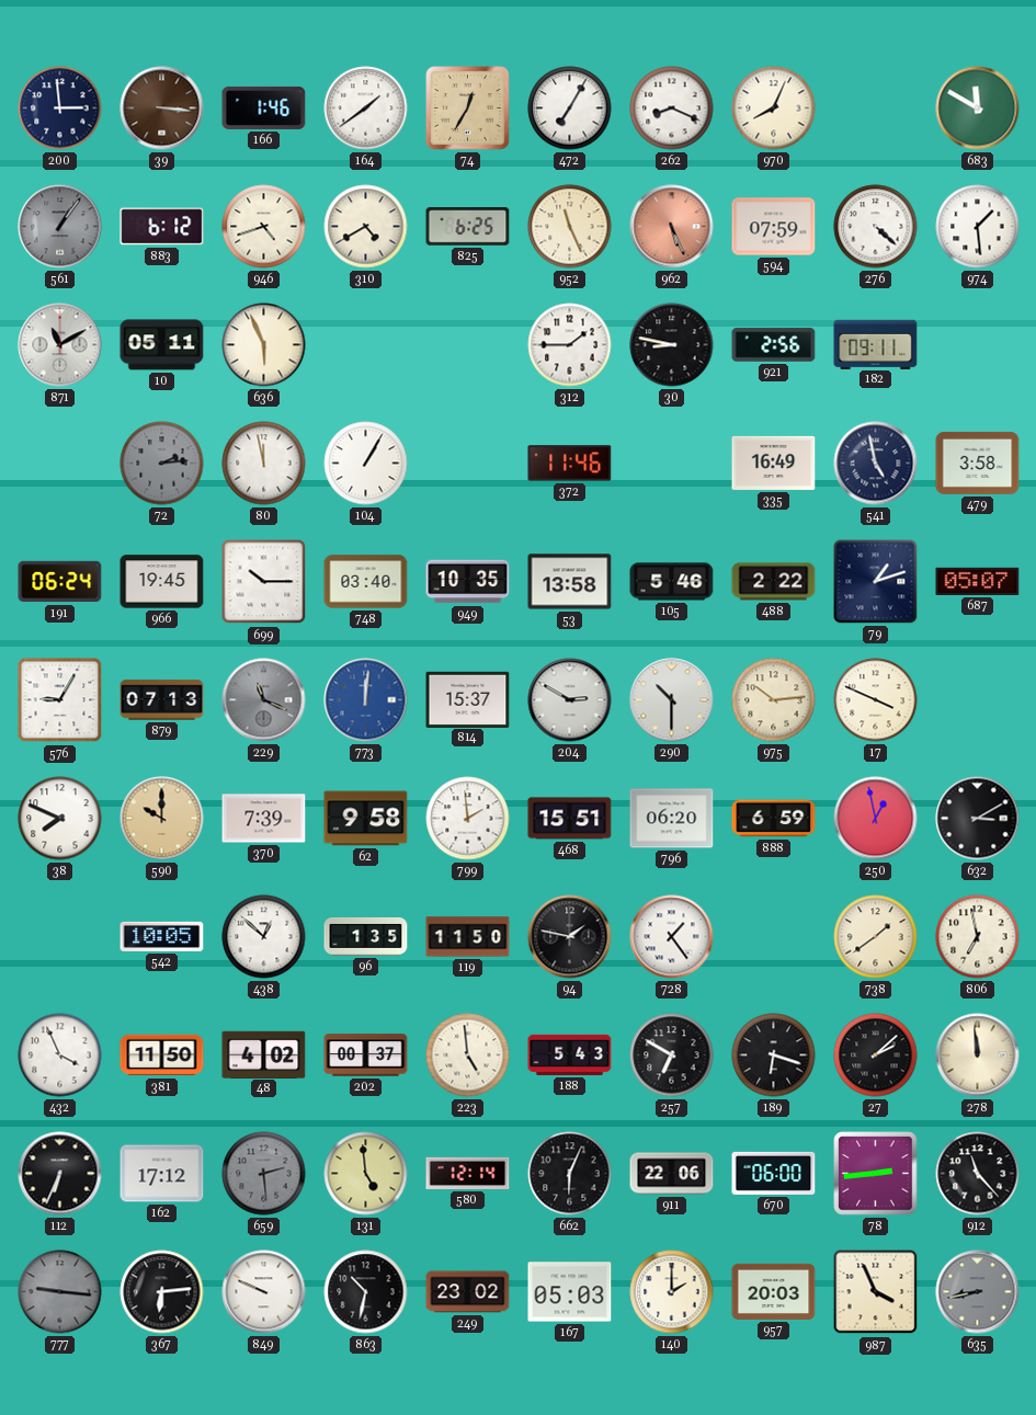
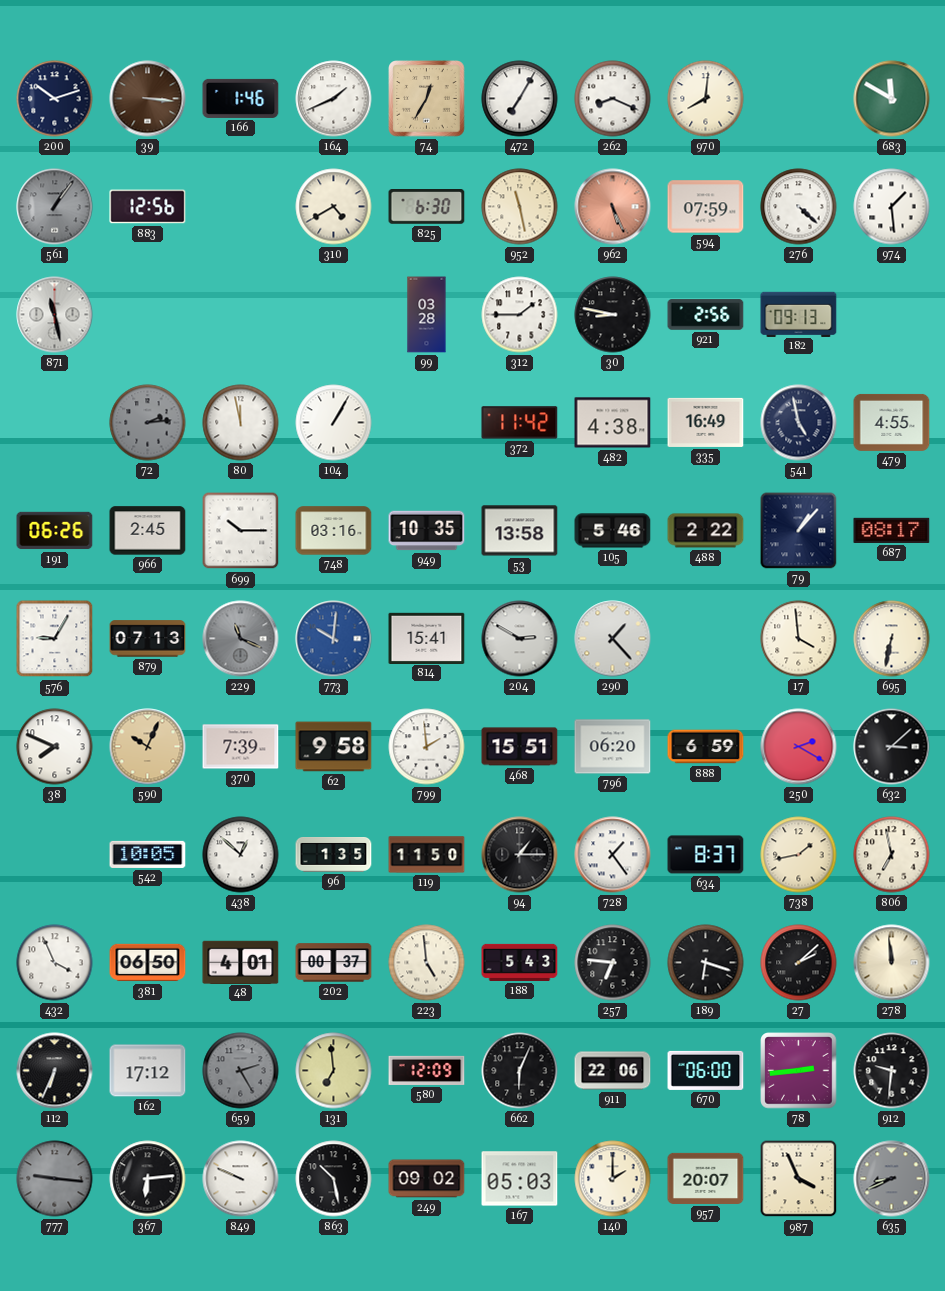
200: 2:59 -> 10:12 (55, 99)
164: 1:39 -> 1:41 (334, 99)
970: 8:04 -> 8:01 (706, 99)
883: 6:12 -> 12:56 (148, 207)
946: 4:42 -> none (264, 227)
825: 6:25 -> 6:30 (427, 207)
952: 11:26 -> 11:28 (520, 207)
871: 11:10 -> 11:28 (55, 315)
10: 05:11 -> none (162, 345)
636: 5:56 -> none (264, 345)
99: none -> 03:28 (427, 315)
182: 09:11 -> 09:13 (799, 314)
372: 11:46 -> 11:42 (520, 423)
482: none -> 4:38 (613, 423)
479: 3:58 -> 4:55 (892, 422)
191: 06:24 -> 06:26 (55, 531)
966: 19:45 -> 2:45 (148, 531)
748: 03:40 -> 03:16 (334, 531)
79: 1:12 -> 1:07 (799, 531)
687: 05:07 -> 08:17 (892, 530)
773: 12:01 -> 10:01 (334, 639)
814: 15:37 -> 15:41 (427, 638)
290: 10:30 -> 1:23 (613, 639)
975: 10:14 -> none (774, 700)
17: 3:49 -> 3:59 (799, 639)
695: none -> 6:32 (892, 639)
590: 10:00 -> 10:04 (148, 747)
250: 12:58 -> 2:20 (799, 747)
632: 3:10 -> 3:08 (892, 747)
94: 1:47 -> 1:15 (520, 855)
634: none -> 8:37 (706, 855)
738: 1:39 -> 1:43 (799, 855)
381: 11:50 -> 06:50 (148, 963)
48: 4:02 -> 4:01 (241, 962)
257: 6:50 -> 6:46 (613, 963)
659: 2:29 -> 2:25 (241, 1071)
131: 4:59 -> 6:59 (334, 1071)
580: 12:14 -> 12:09 (427, 1070)
912: 11:23 -> 9:31 (892, 1071)
863: 10:32 -> 10:28 (334, 1179)
249: 23:02 -> 09:02 (427, 1179)
957: 20:03 -> 20:07 (706, 1178)
635: 8:43 -> 8:41 (892, 1179)
